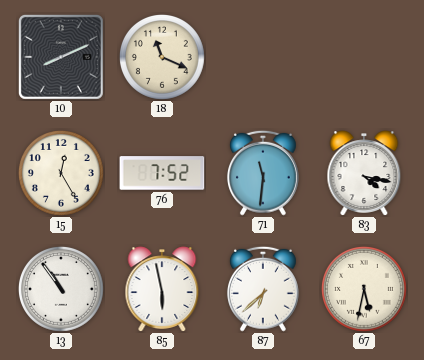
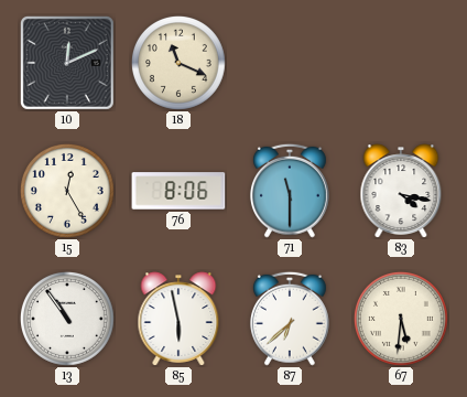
10: 8:11 -> 12:11 (67, 63)
76: 7:52 -> 8:06 (178, 191)
71: 11:31 -> 11:30 (290, 191)
67: 5:32 -> 5:31 (401, 319)
